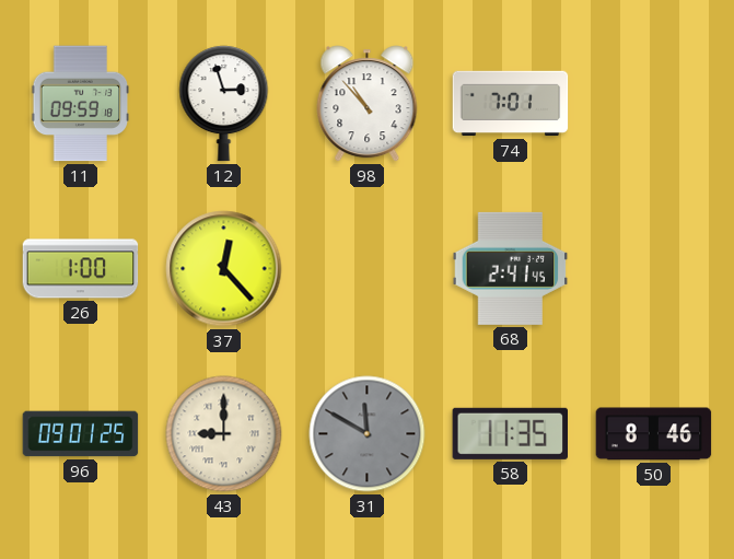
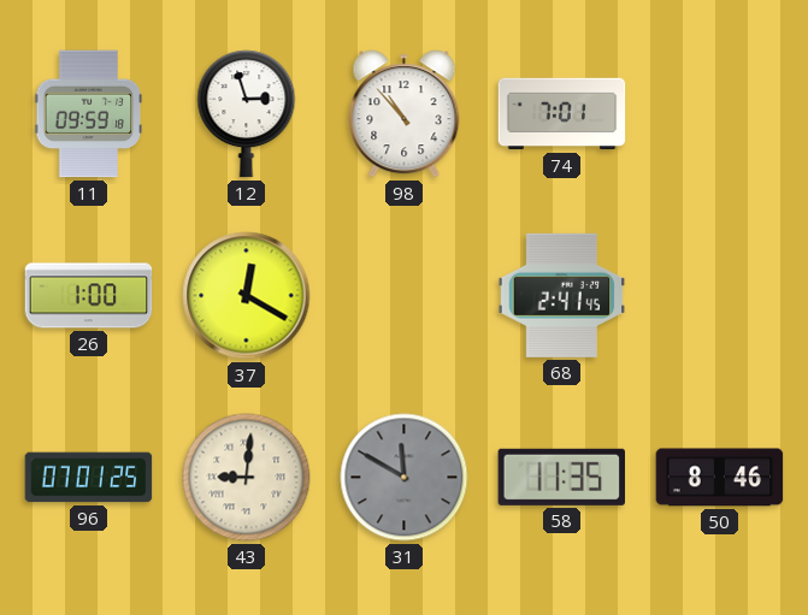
37: 12:23 -> 12:20 (247, 296)
96: 09:01 -> 07:01 (89, 478)
43: 9:00 -> 9:01 (247, 478)
